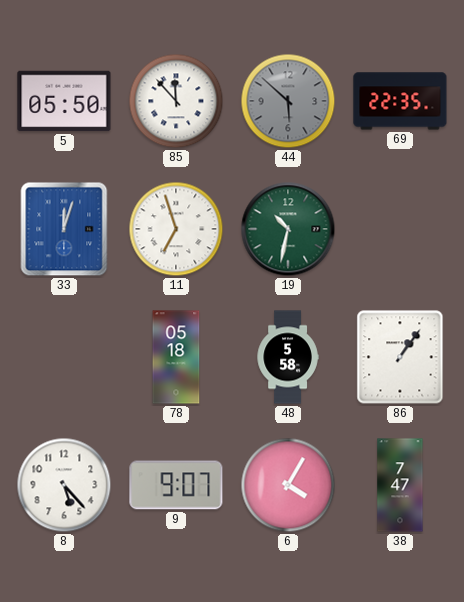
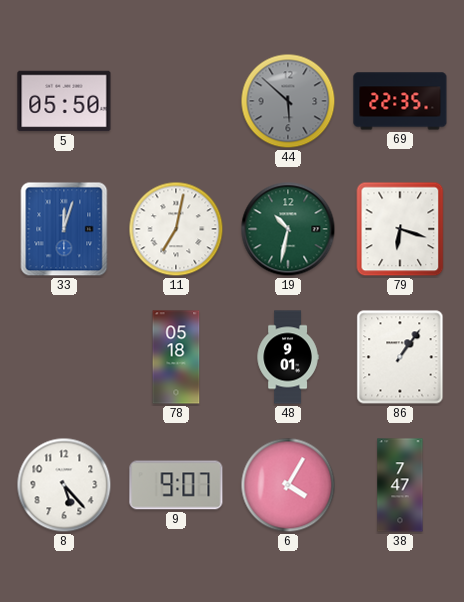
85: 11:53 -> none (176, 101)
11: 6:57 -> 7:02 (176, 229)
79: none -> 6:18 (400, 229)
48: 5:58 -> 9:01 (288, 357)
